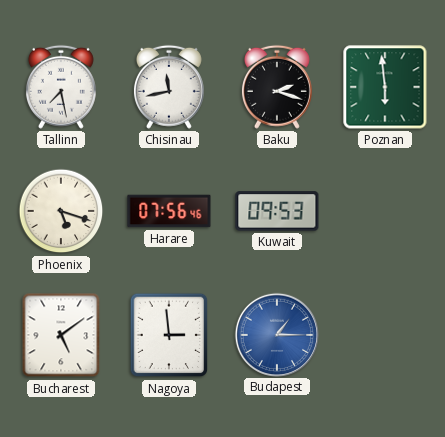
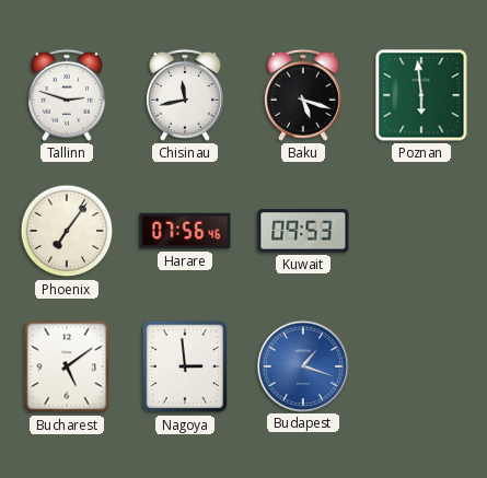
Tallinn: 7:28 -> 2:48 (67, 95)
Baku: 2:18 -> 5:18 (303, 95)
Phoenix: 5:18 -> 7:06 (67, 231)
Budapest: 1:15 -> 1:18 (302, 365)
